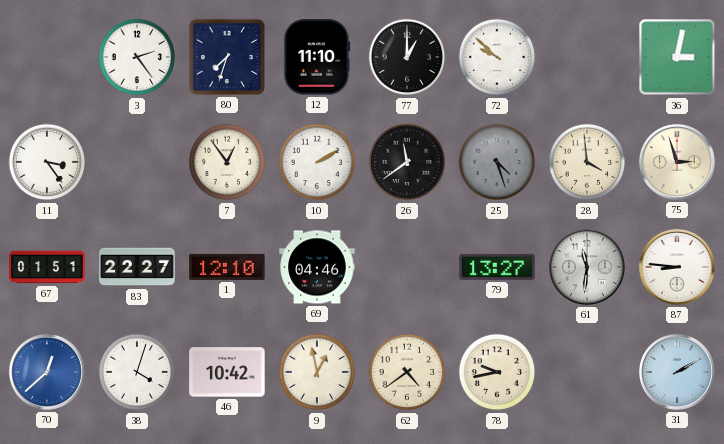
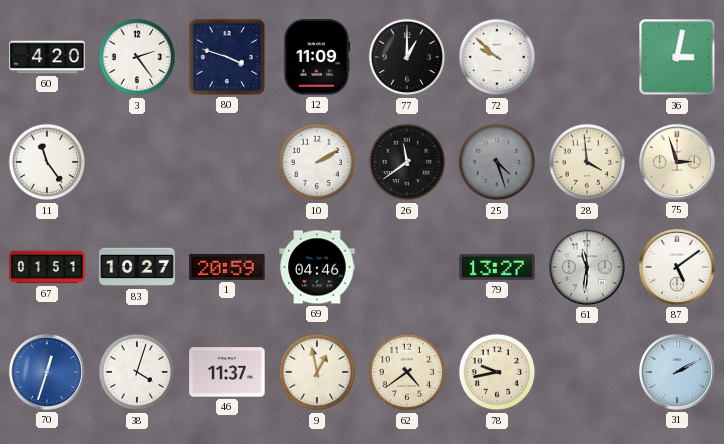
60: none -> 4:20 (47, 57)
80: 7:33 -> 3:48 (227, 57)
12: 11:10 -> 11:09 (317, 57)
11: 3:24 -> 11:24 (47, 162)
7: 12:54 -> none (227, 162)
83: 22:27 -> 10:27 (137, 267)
1: 12:10 -> 20:59 (227, 267)
87: 8:46 -> 5:09 (677, 267)
70: 12:38 -> 12:33 (47, 372)
46: 10:42 -> 11:37 (227, 372)
